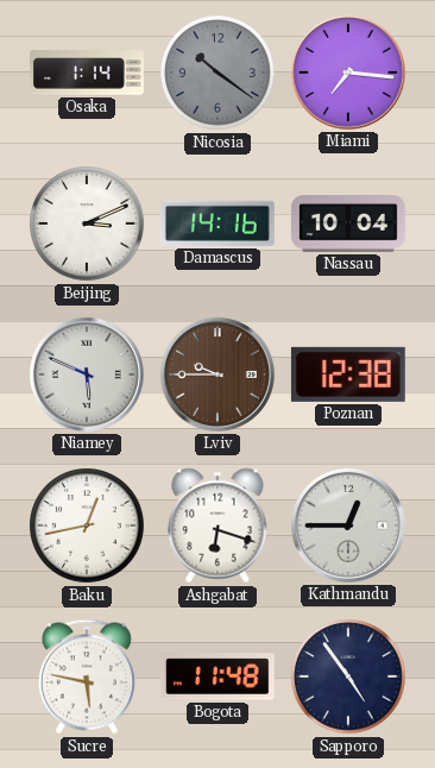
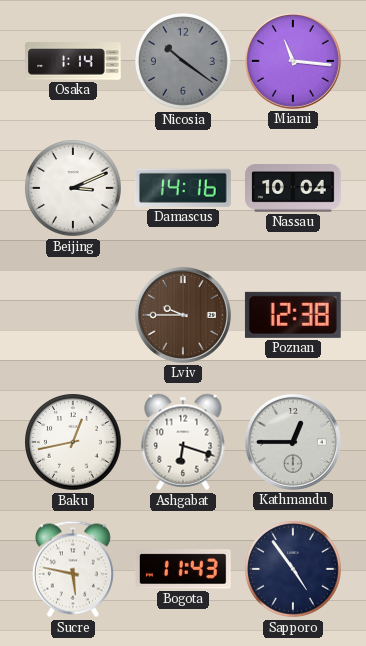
Miami: 7:16 -> 11:16 (293, 61)
Niamey: 5:49 -> none (87, 374)
Bogota: 11:48 -> 11:43 (183, 569)
